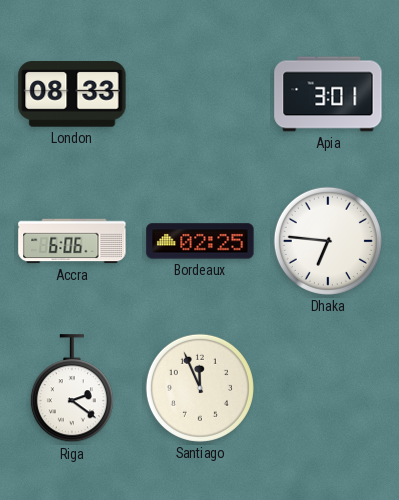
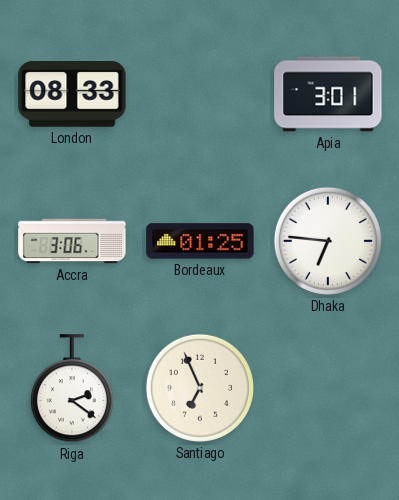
Accra: 6:06 -> 3:06 (72, 241)
Bordeaux: 02:25 -> 01:25 (200, 241)
Santiago: 11:56 -> 6:56 (200, 388)
